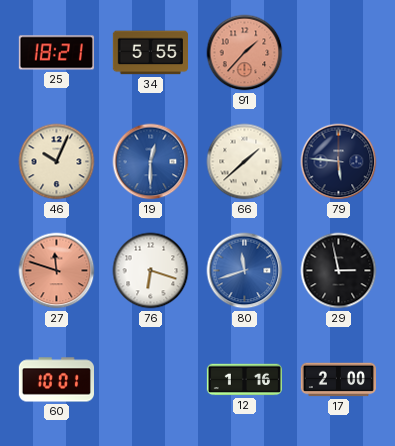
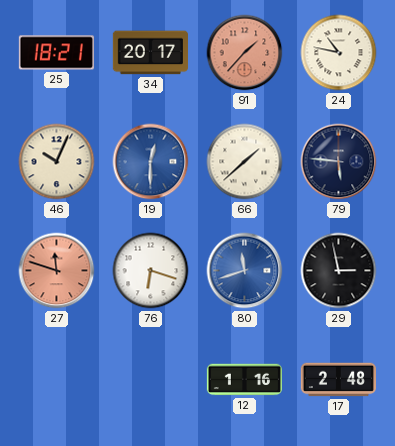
34: 5:55 -> 20:17 (150, 53)
24: none -> 10:47 (339, 53)
60: 10:01 -> none (56, 380)
17: 2:00 -> 2:48 (338, 380)
